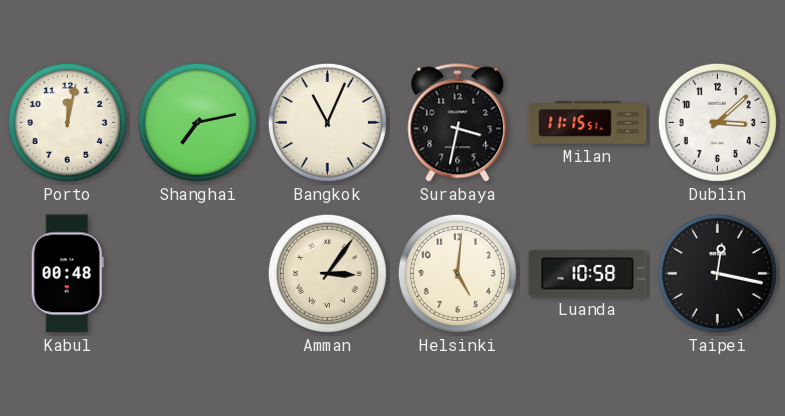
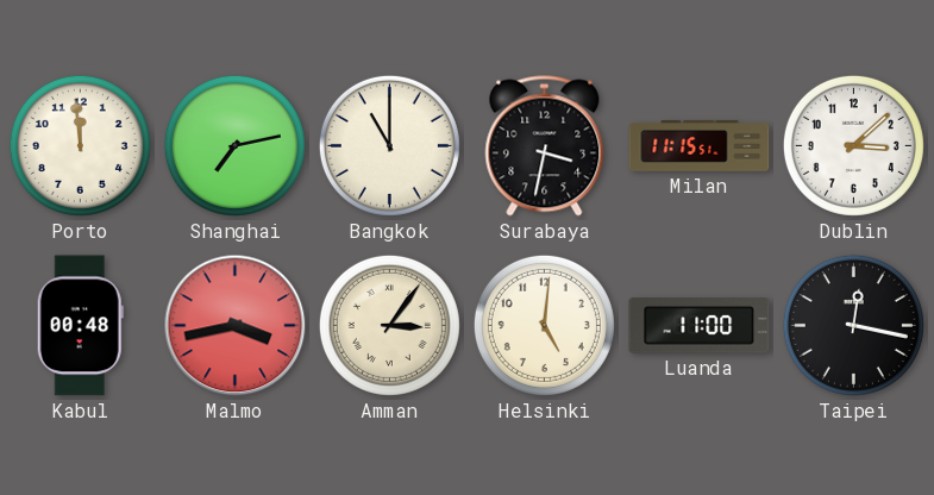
Porto: 12:02 -> 11:59 (80, 145)
Bangkok: 11:04 -> 11:00 (389, 145)
Malmo: none -> 3:43 (236, 326)
Luanda: 10:58 -> 11:00 (700, 326)
